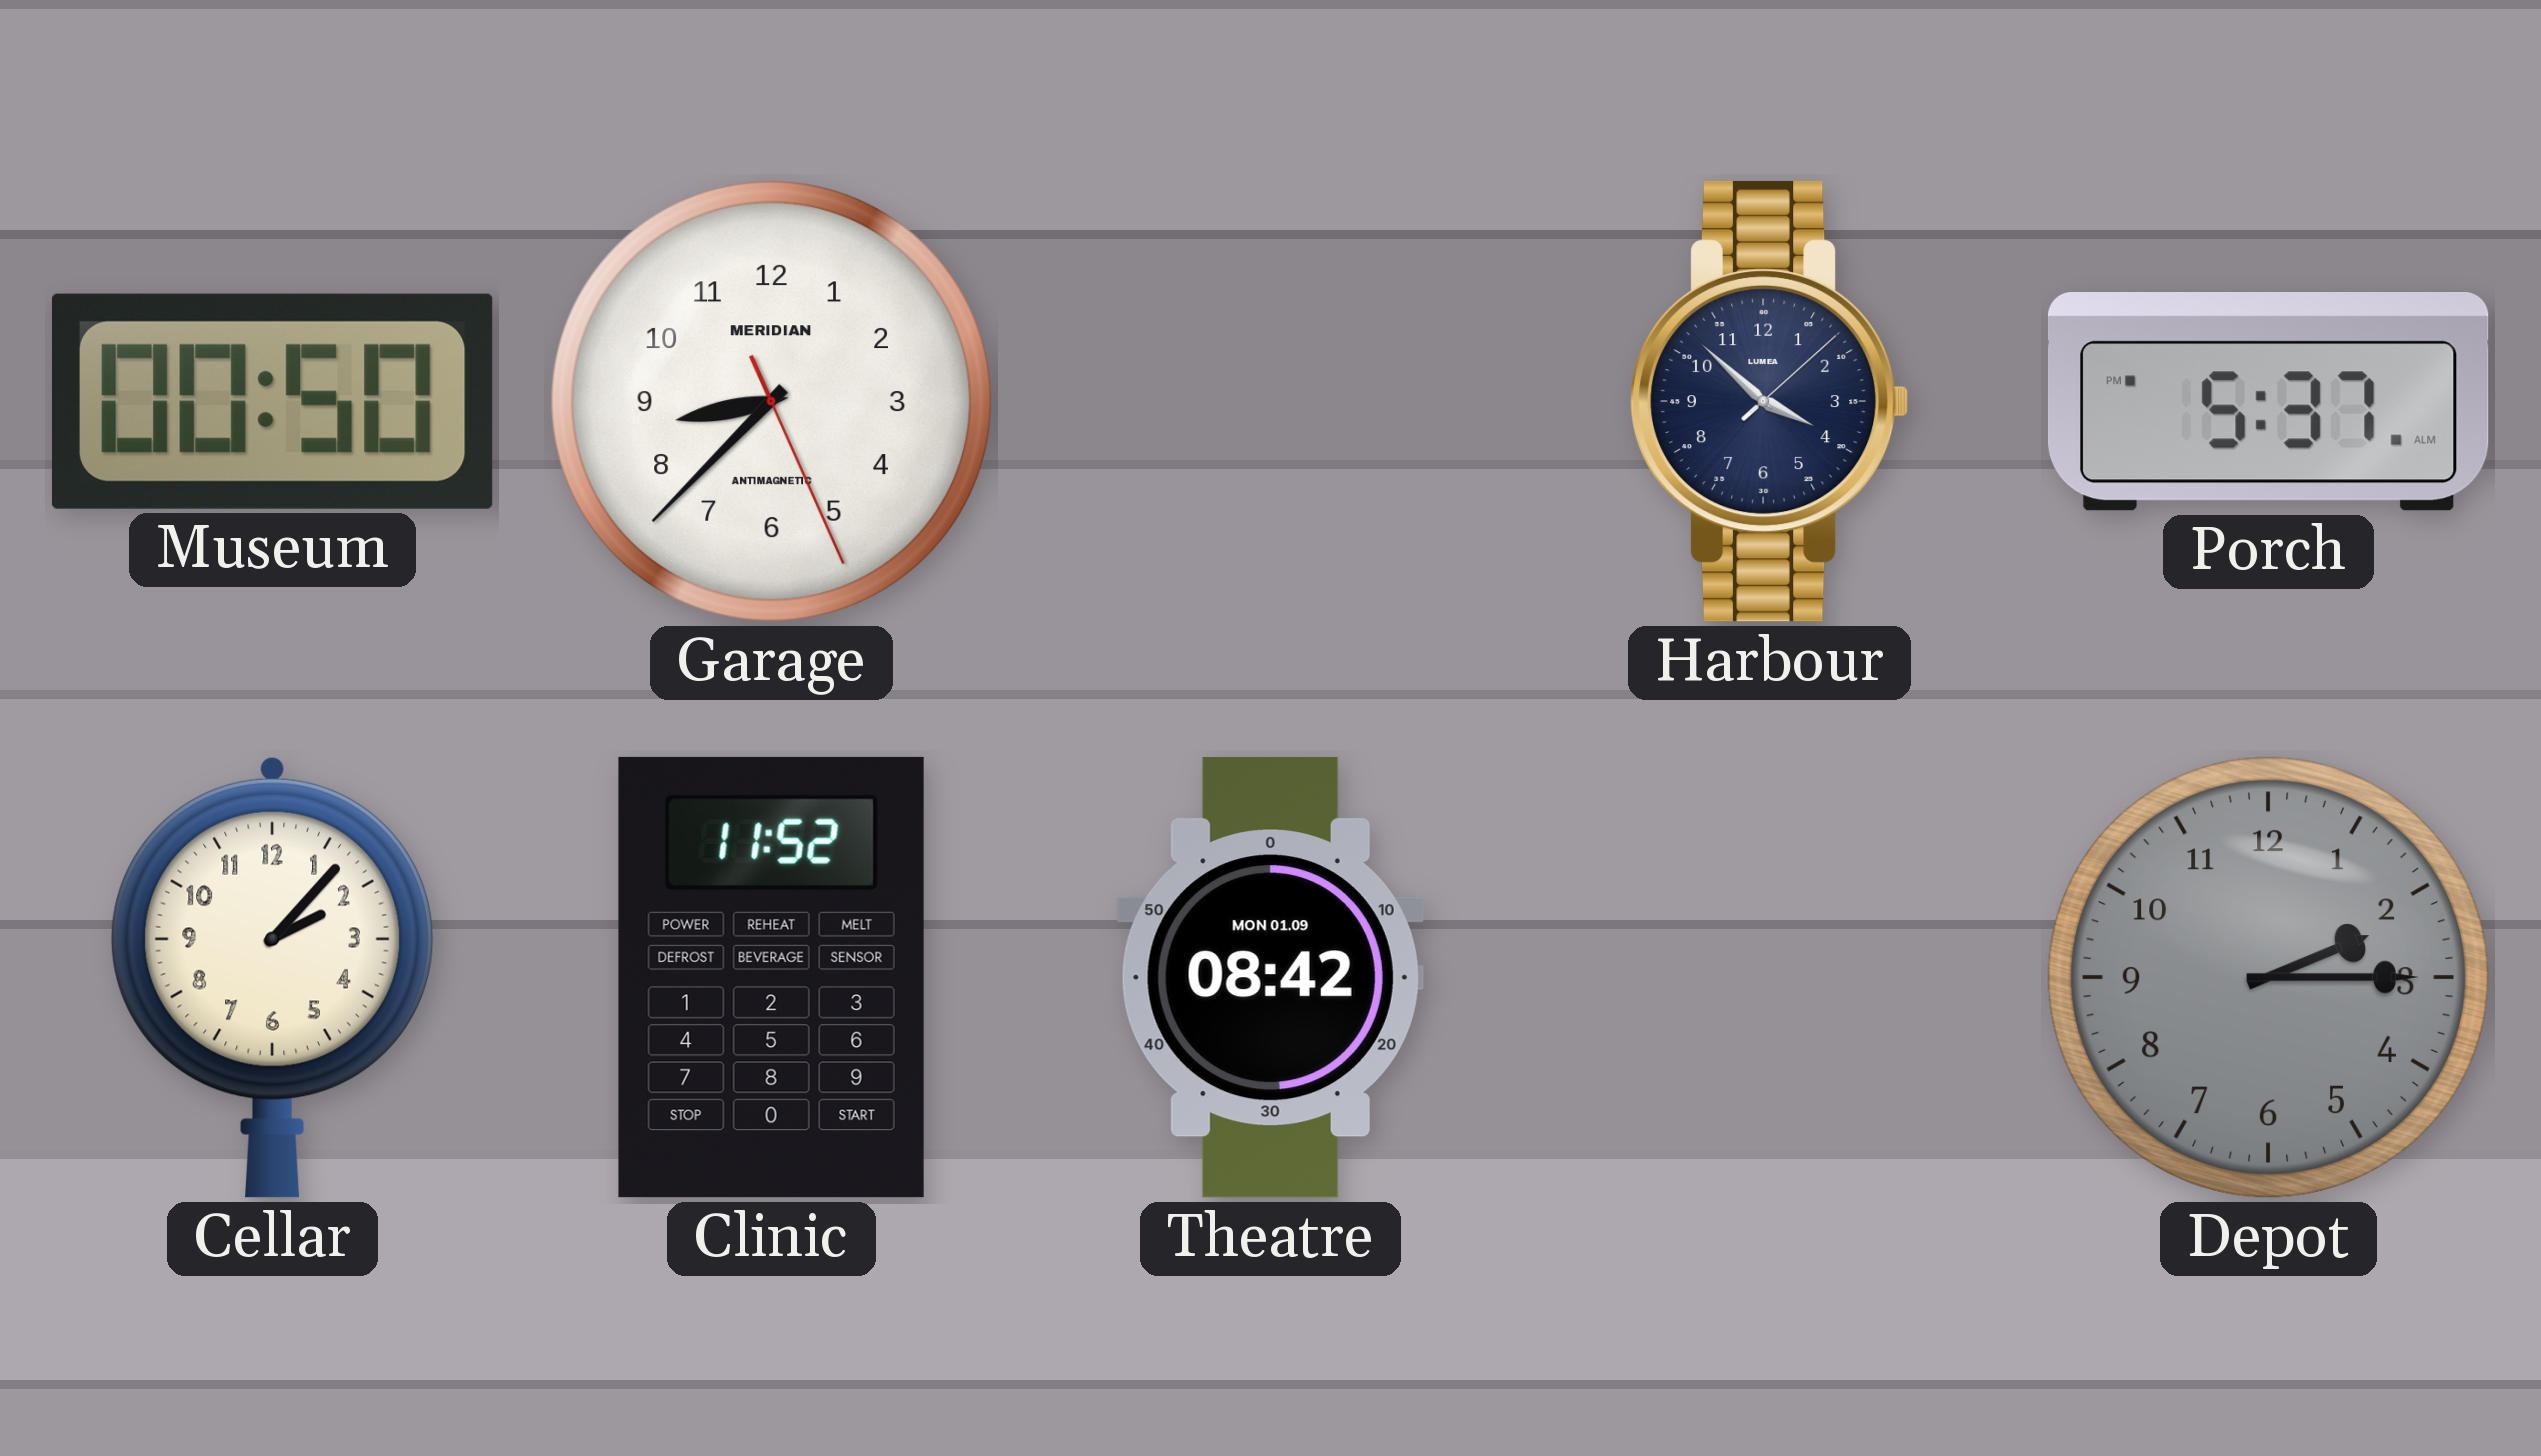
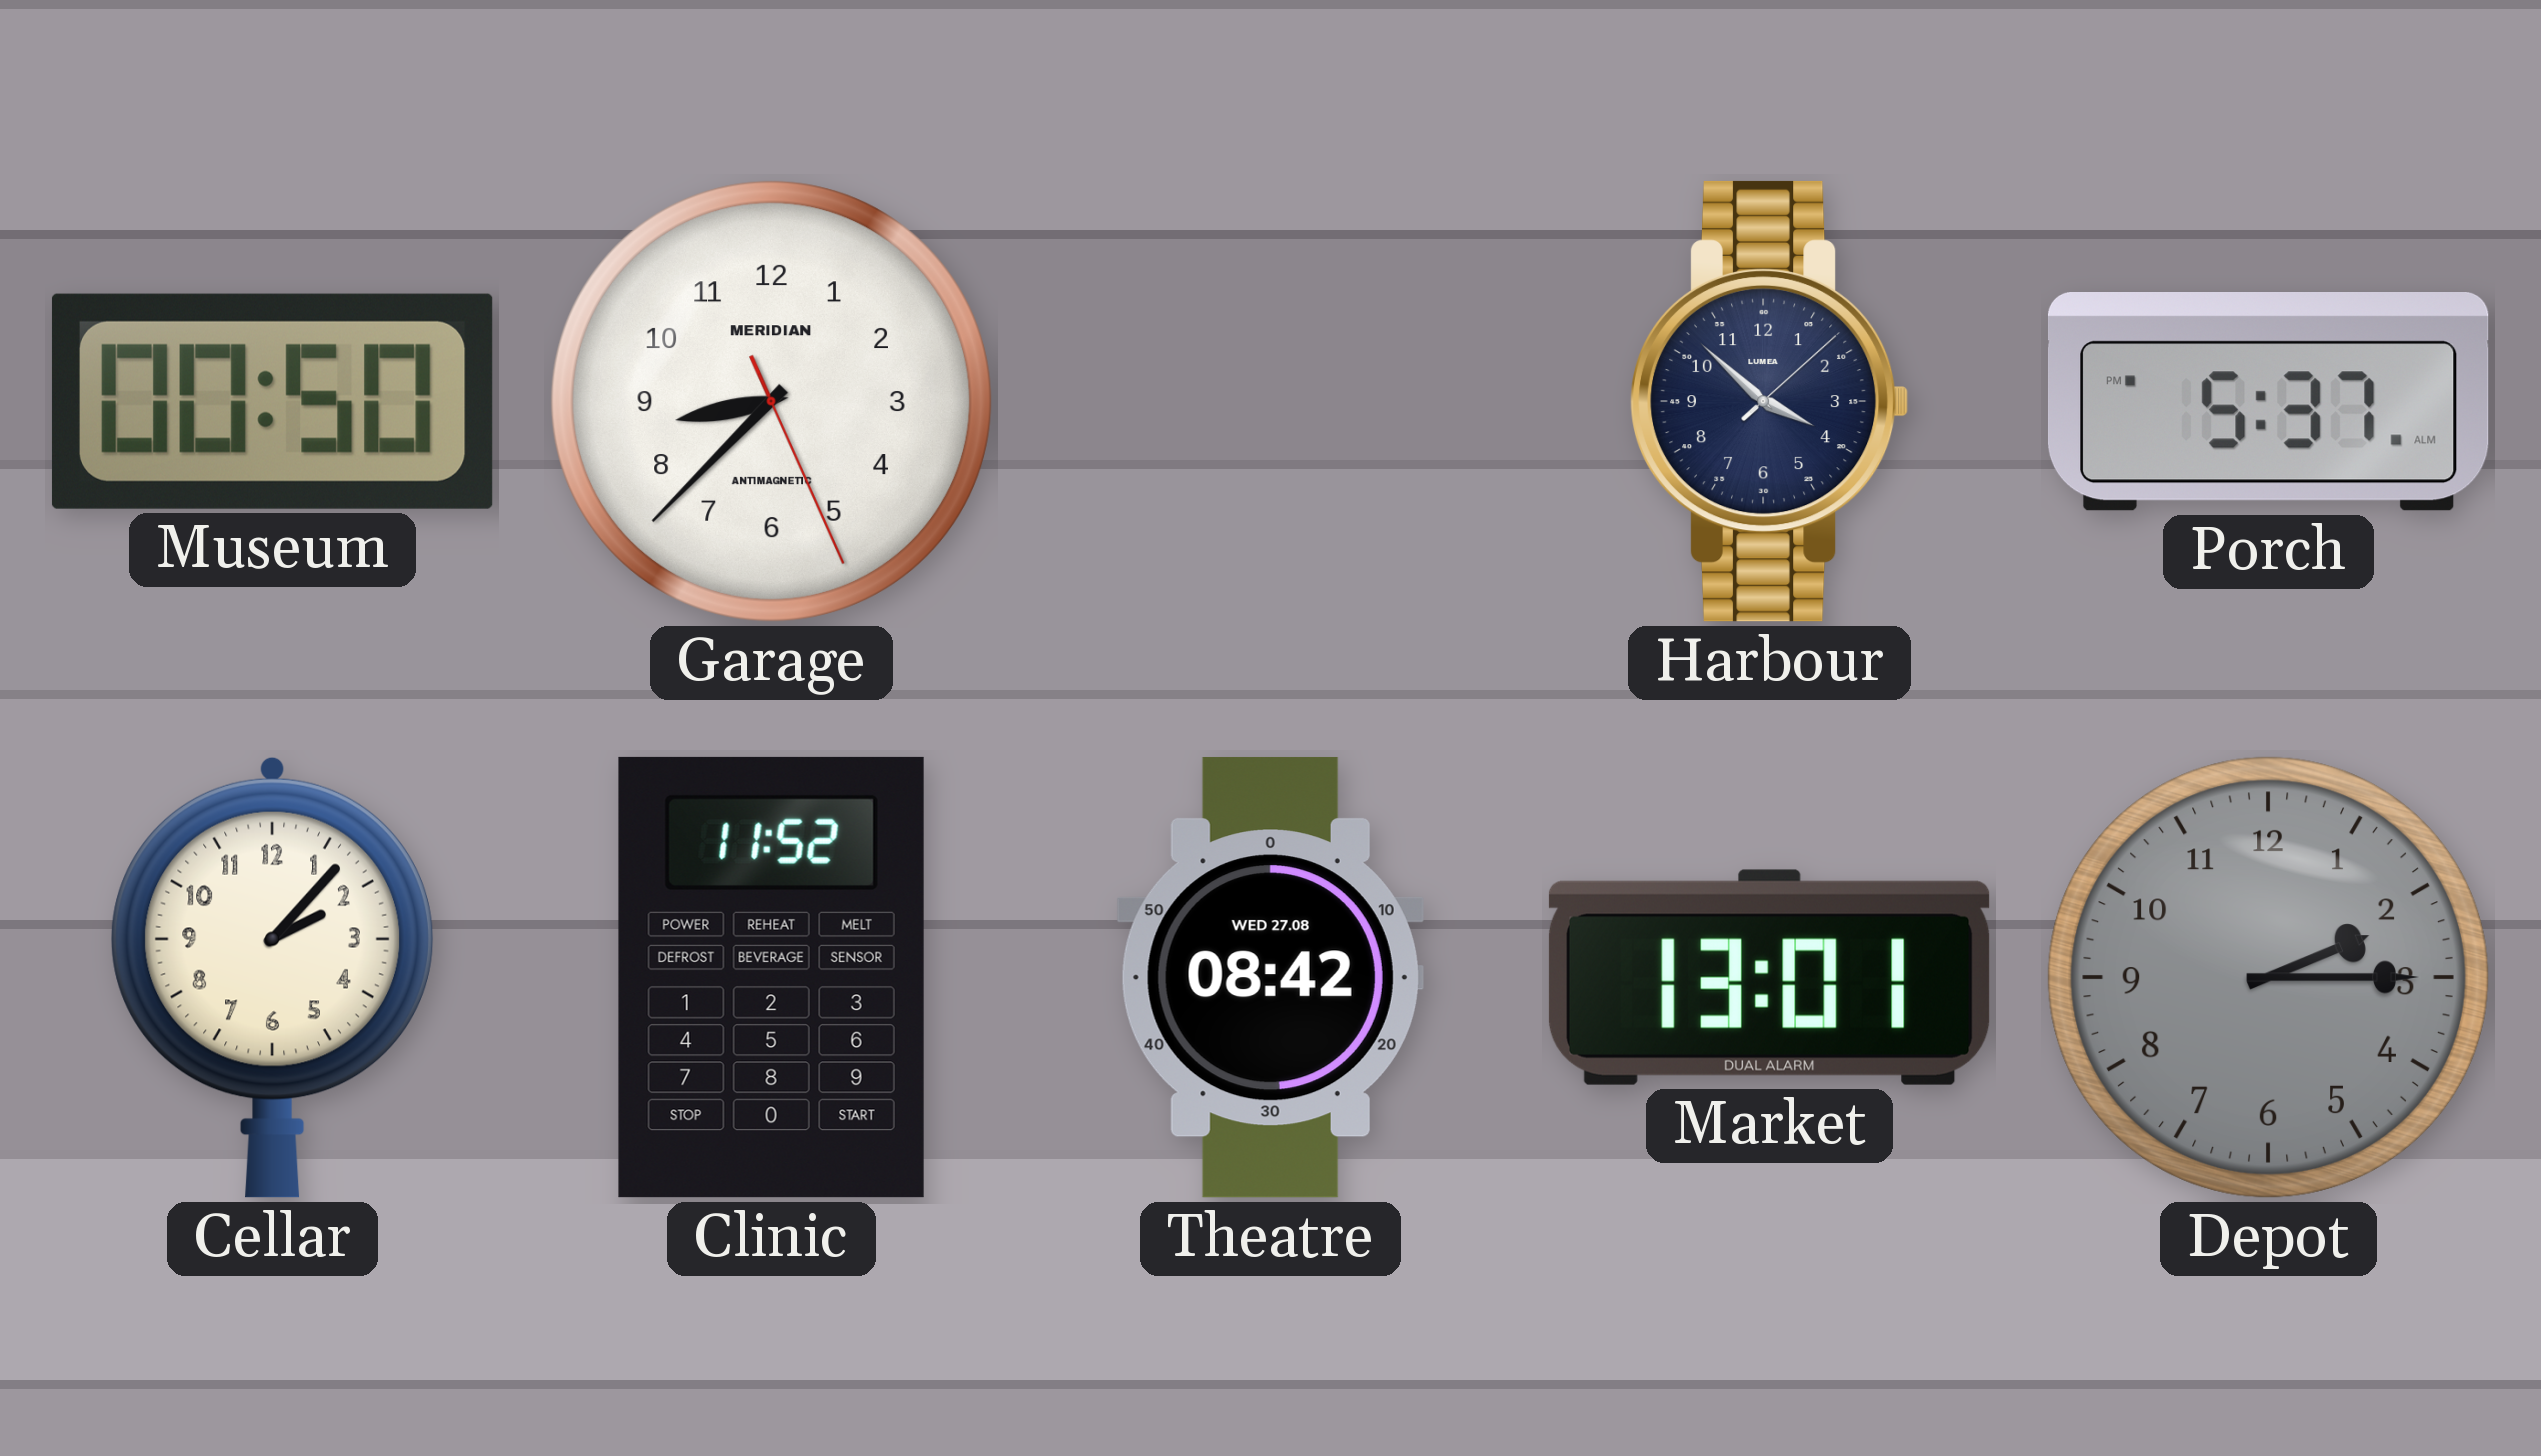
Theatre date: MON 01.09 -> WED 27.08 (1270, 977)
Market: none -> 13:01 (1769, 977)
